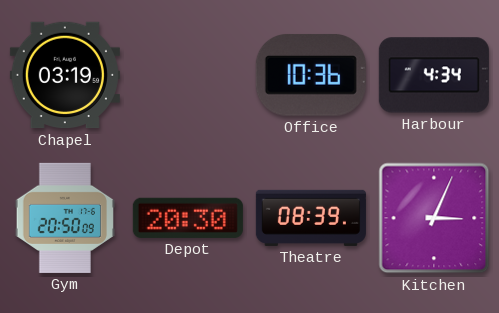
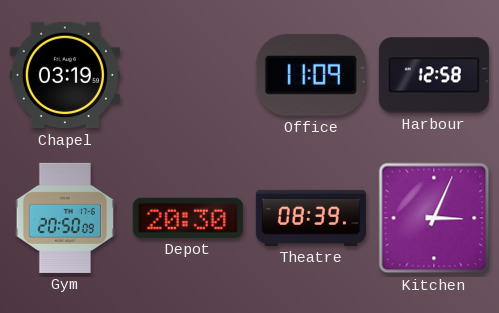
Office: 10:36 -> 11:09 (311, 75)
Harbour: 4:34 -> 12:58 (434, 75)
